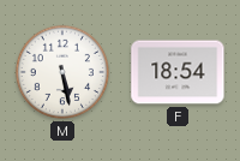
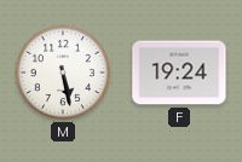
F: 18:54 -> 19:24 (179, 73)
